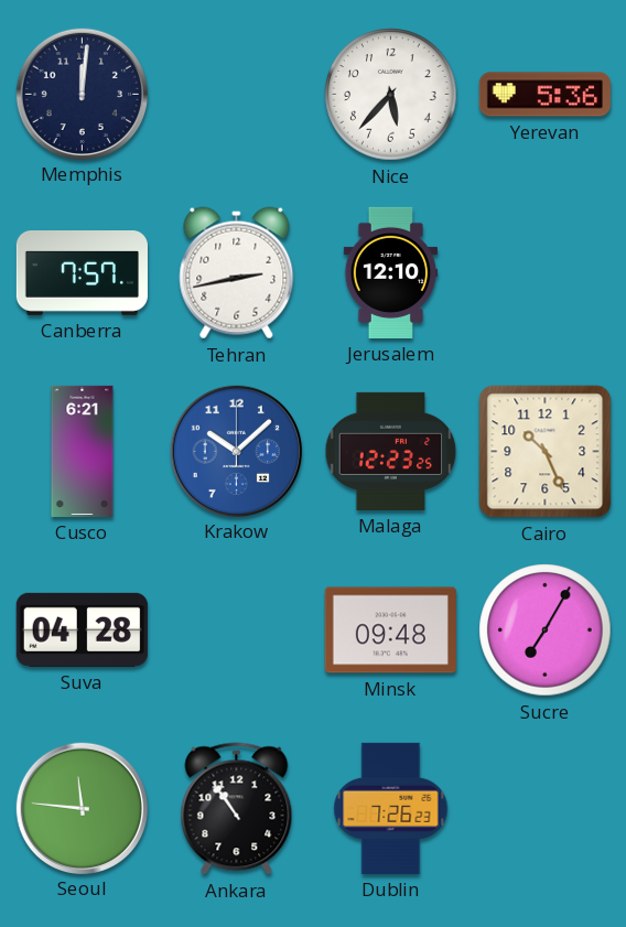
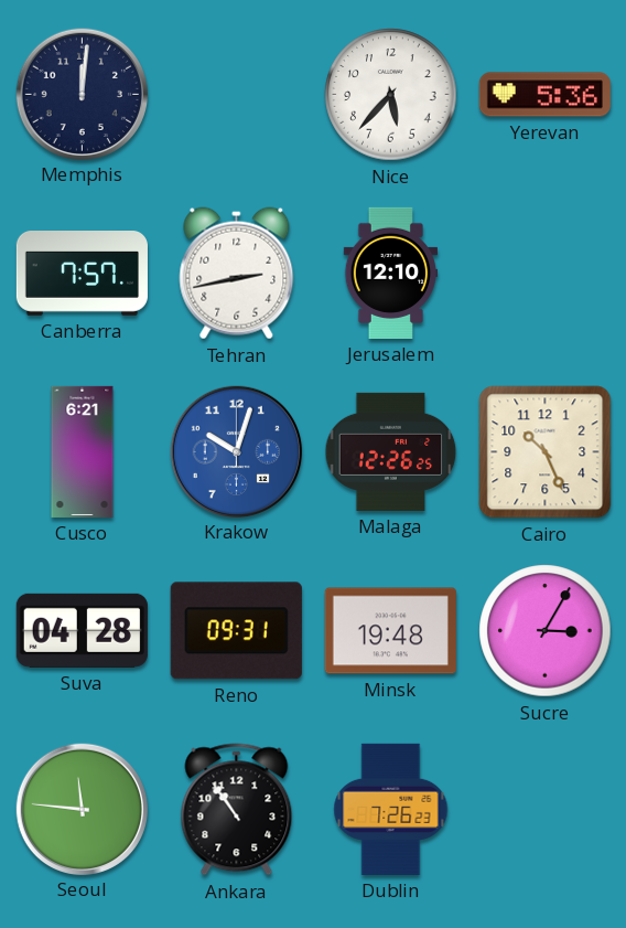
Krakow: 10:08 -> 10:03 (236, 451)
Malaga: 12:23 -> 12:26 (391, 451)
Reno: none -> 09:31 (236, 631)
Minsk: 09:48 -> 19:48 (390, 631)
Sucre: 7:05 -> 3:05 (546, 631)
